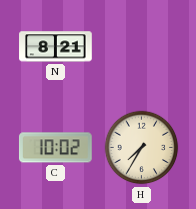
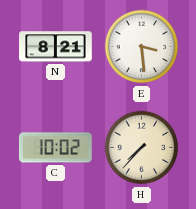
E: none -> 3:29 (142, 47)
H: 7:35 -> 7:37 (142, 148)
